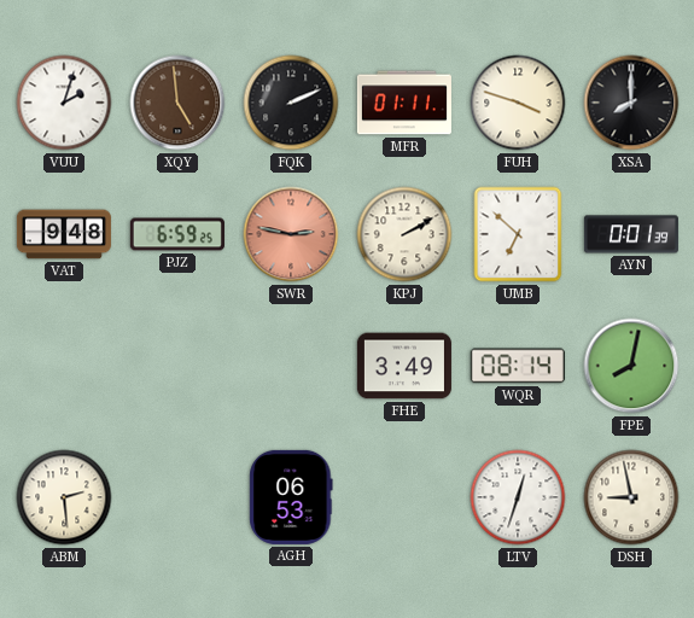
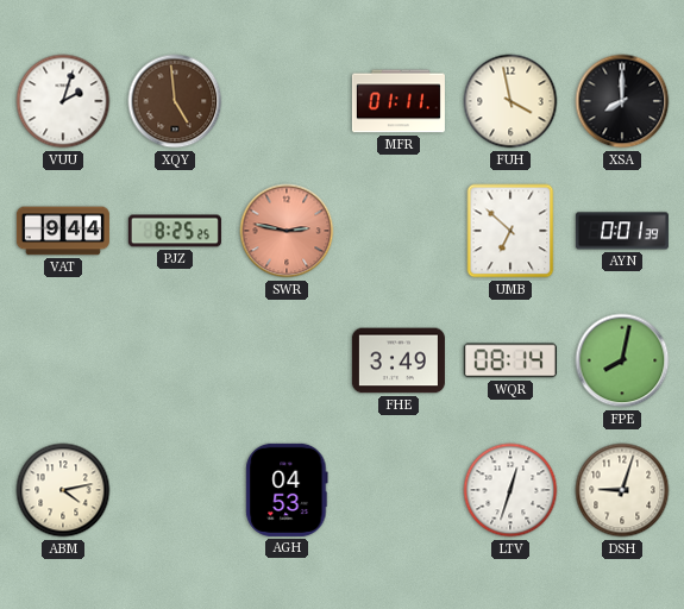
FQK: 2:11 -> none (291, 103)
FUH: 3:48 -> 3:58 (510, 101)
VAT: 9:48 -> 9:44 (63, 231)
PJZ: 6:59 -> 8:25 (175, 231)
KPJ: 2:10 -> none (404, 234)
ABM: 2:29 -> 4:13 (63, 490)
AGH: 06:53 -> 04:53 (287, 490)
DSH: 8:58 -> 9:03 (622, 490)
